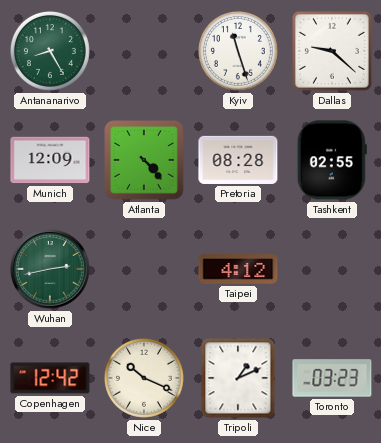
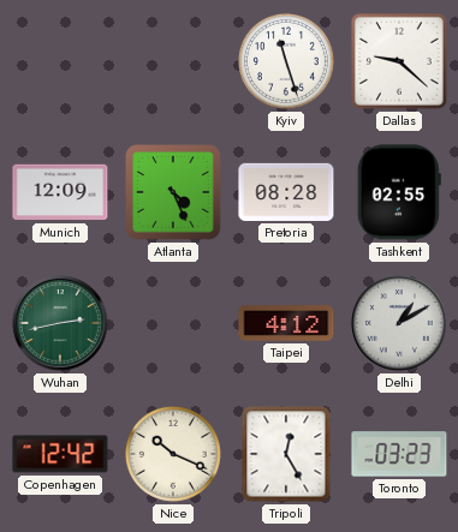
Antananarivo: 8:25 -> none (50, 51)
Atlanta: 4:23 -> 4:26 (174, 193)
Delhi: none -> 1:10 (399, 323)
Tripoli: 1:11 -> 12:25 (286, 454)
